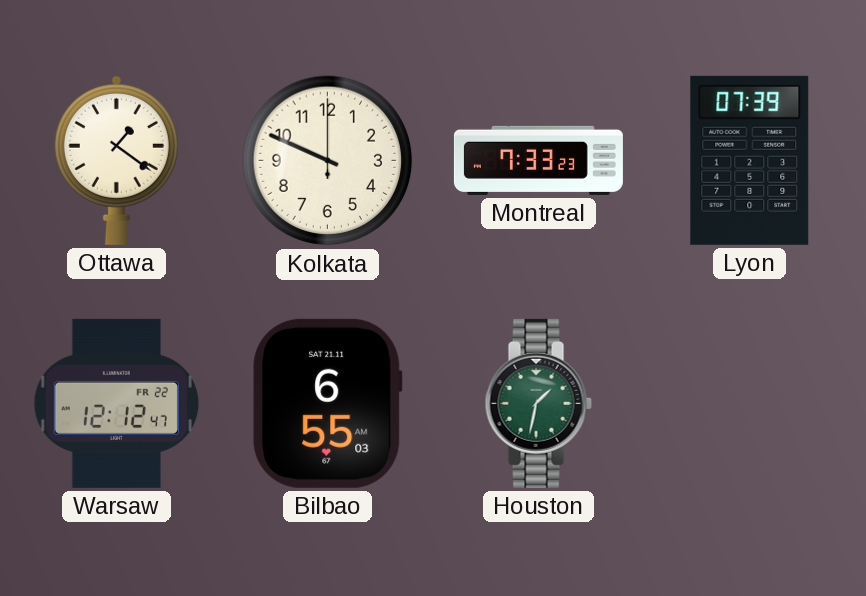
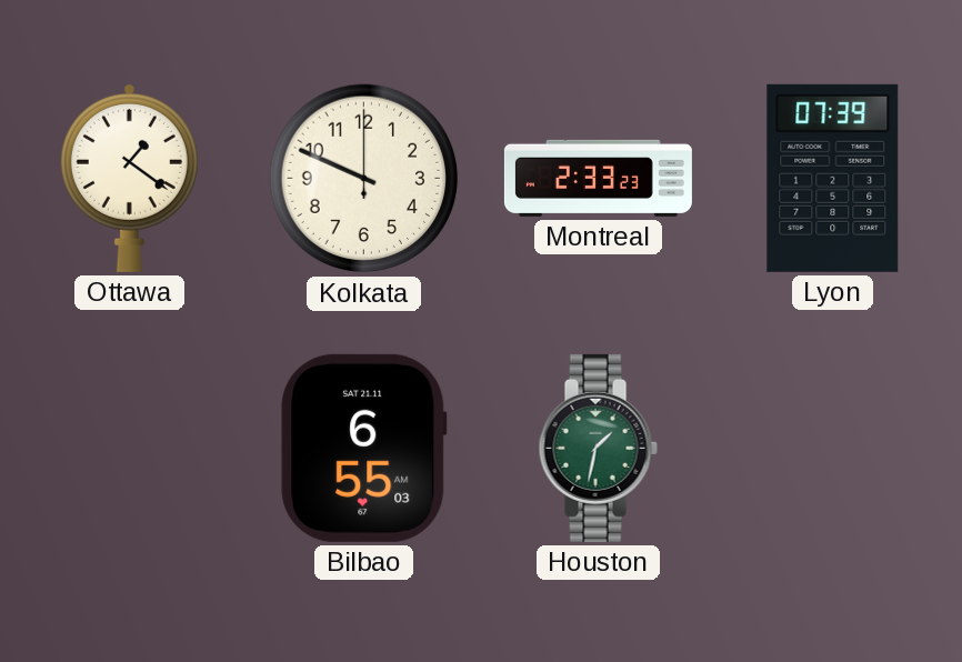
Montreal: 7:33 -> 2:33 (598, 178)
Warsaw: 12:12 -> none (116, 403)
